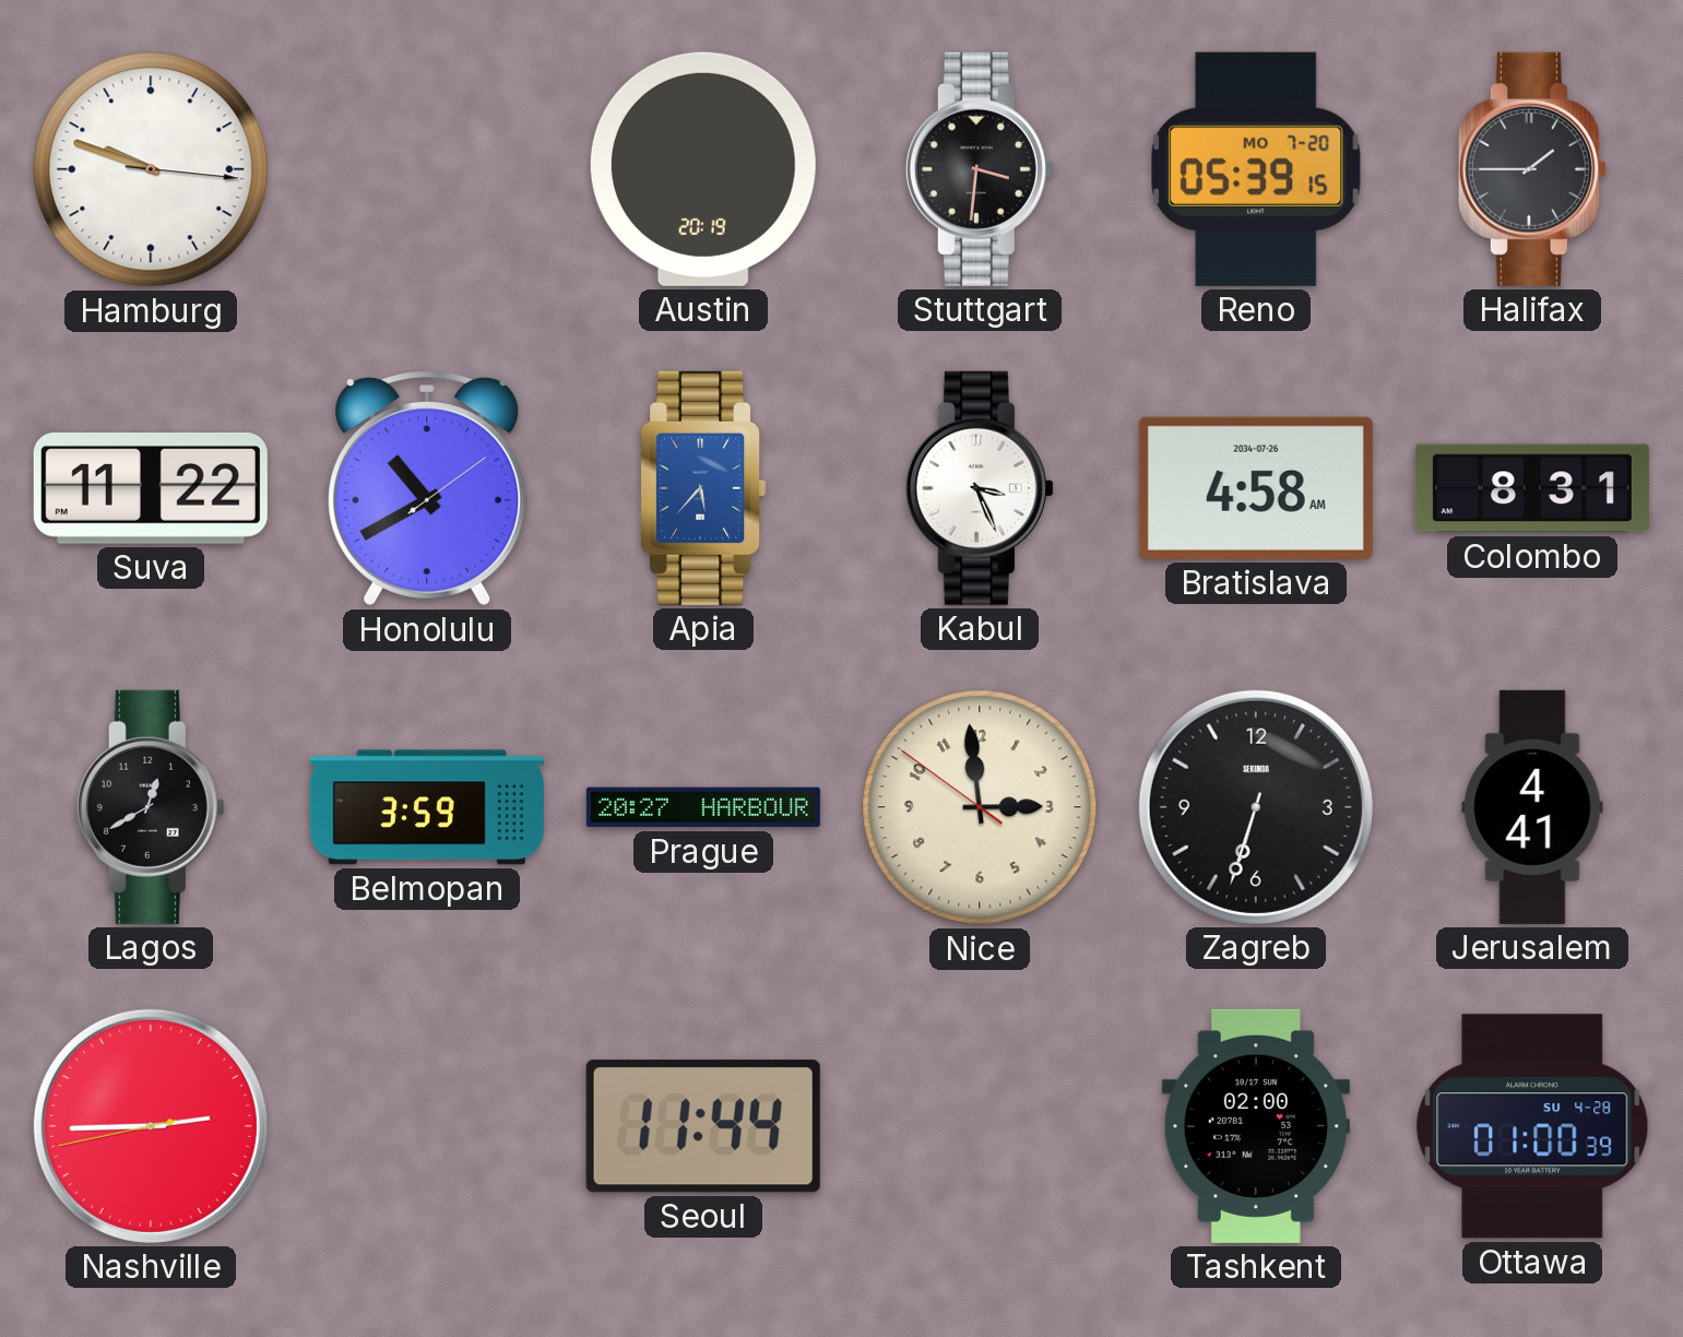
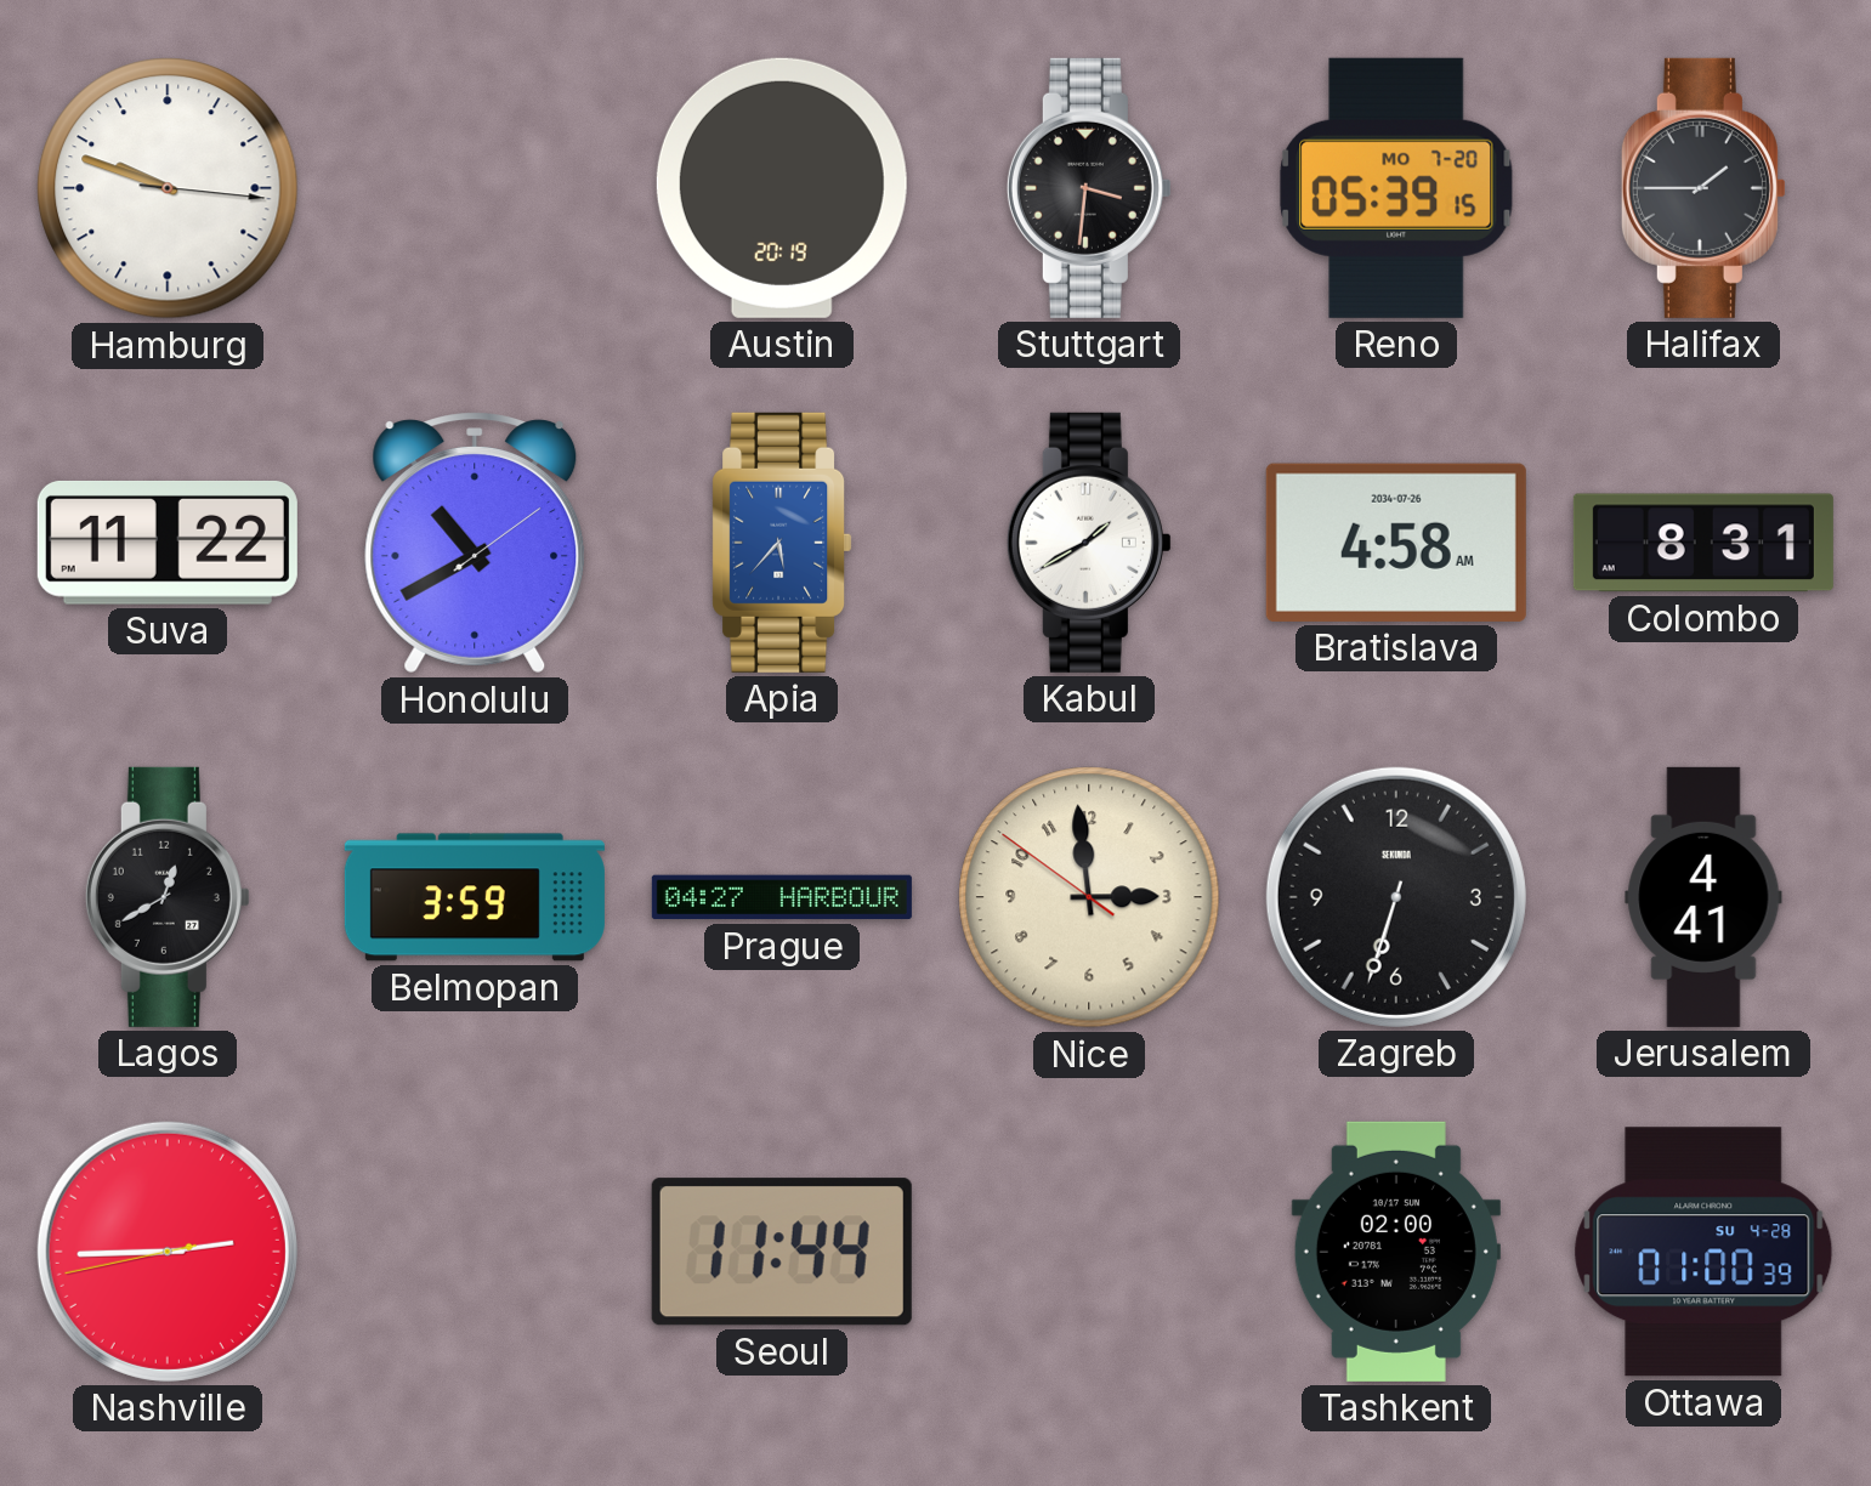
Kabul: 3:26 -> 1:40 (1089, 543)
Prague: 20:27 -> 04:27 (782, 897)
